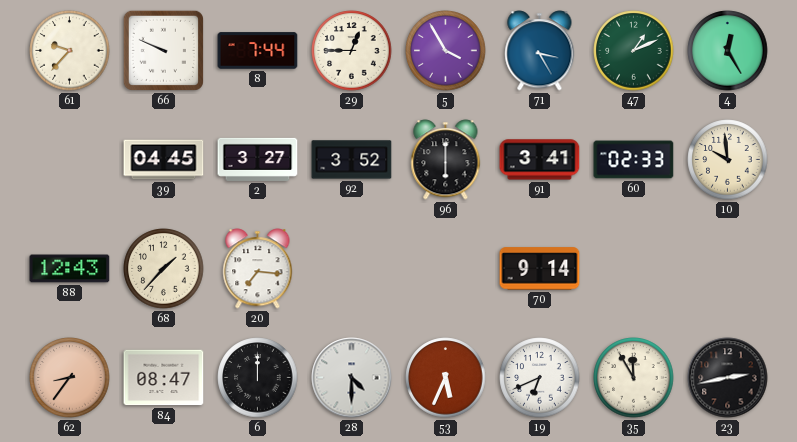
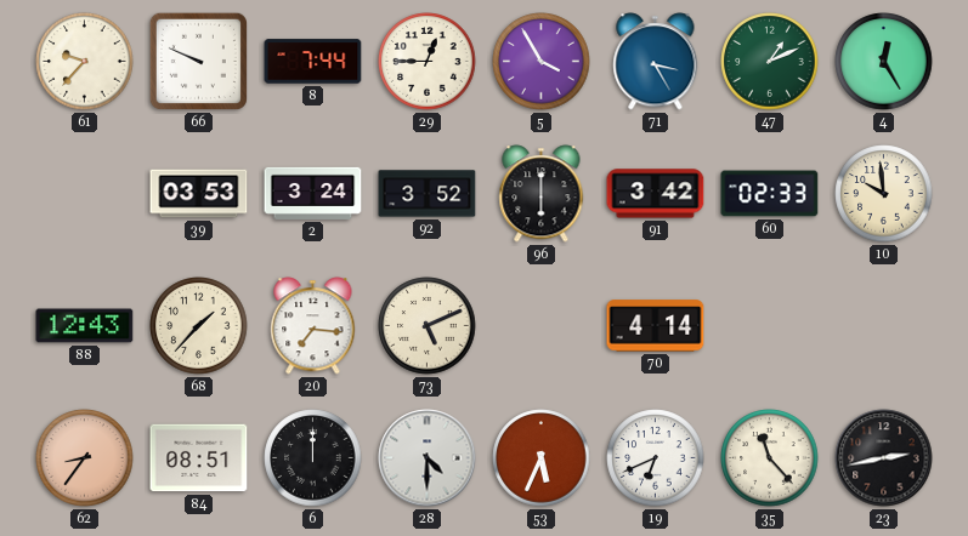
39: 04:45 -> 03:53 (199, 194)
2: 3:27 -> 3:24 (313, 193)
91: 3:41 -> 3:42 (656, 194)
73: none -> 5:11 (428, 326)
70: 9:14 -> 4:14 (656, 326)
84: 08:47 -> 08:51 (199, 458)
35: 11:55 -> 11:23 (770, 458)
